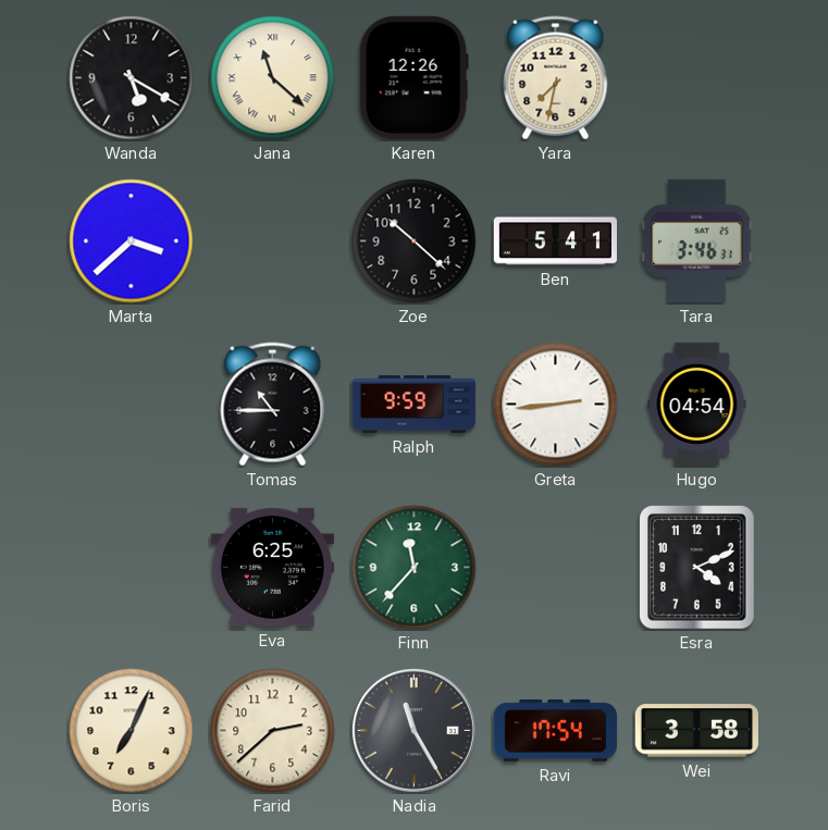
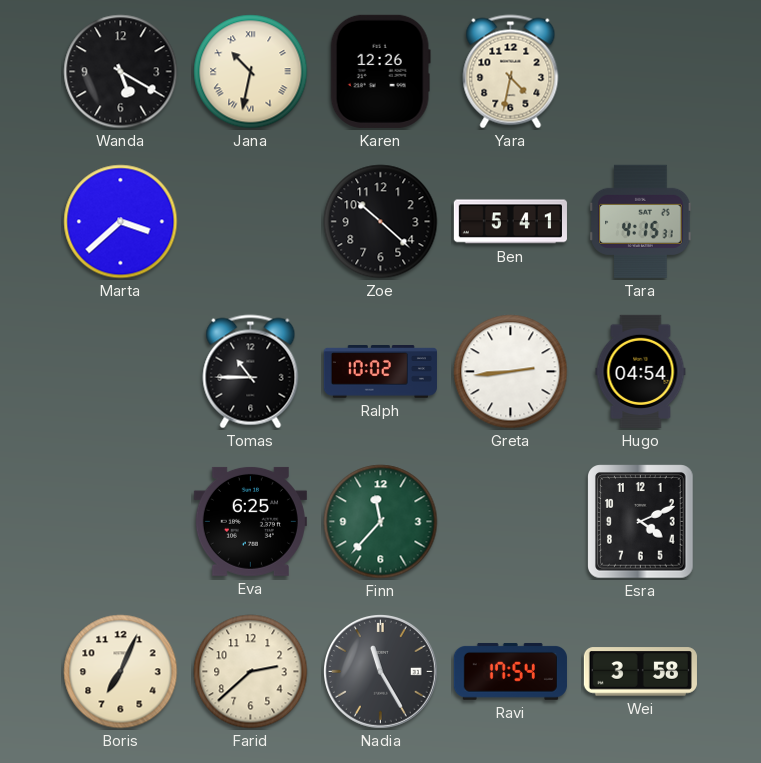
Jana: 11:22 -> 10:32 (251, 72)
Yara: 7:32 -> 4:32 (511, 72)
Tara: 3:46 -> 4:15 (641, 221)
Ralph: 9:59 -> 10:02 (380, 372)
